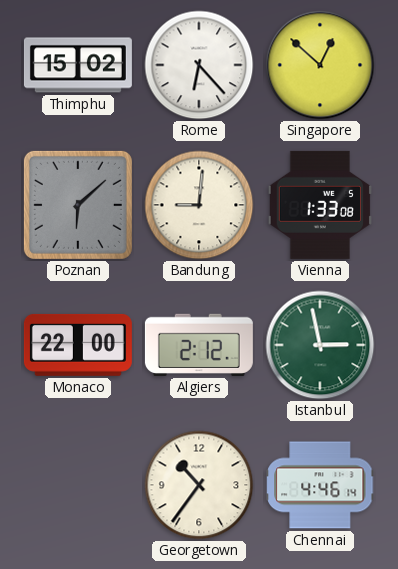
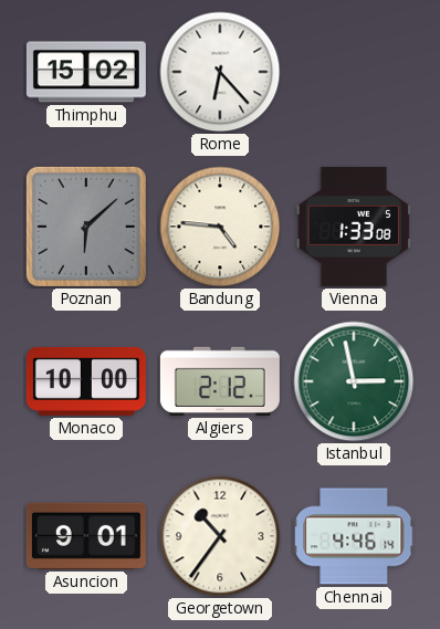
Singapore: 12:52 -> none (320, 65)
Bandung: 9:01 -> 4:46 (220, 227)
Monaco: 22:00 -> 10:00 (86, 381)
Asuncion: none -> 9:01 (86, 536)
